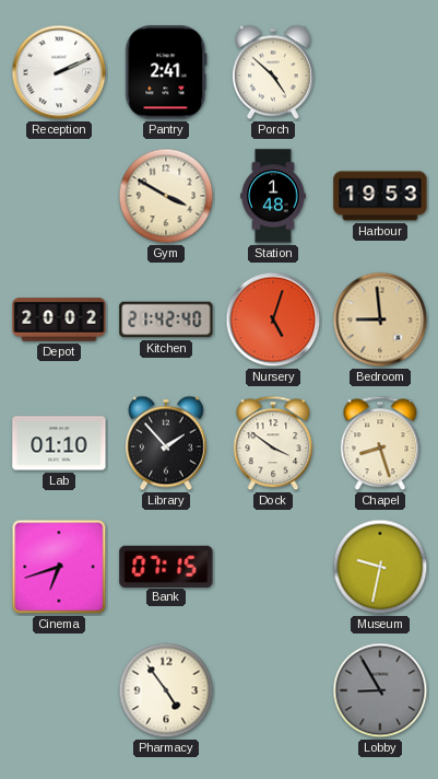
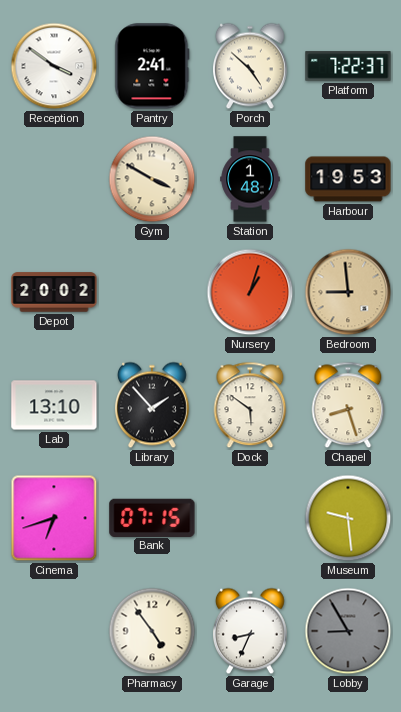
Reception: 2:11 -> 3:51 (54, 66)
Platform: none -> 7:22 (348, 66)
Kitchen: 21:42 -> none (166, 319)
Nursery: 5:03 -> 1:03 (250, 292)
Lab: 01:10 -> 13:10 (54, 405)
Dock: 3:51 -> 5:51 (250, 405)
Museum: 9:32 -> 9:29 (348, 518)
Garage: none -> 8:34 (250, 631)
